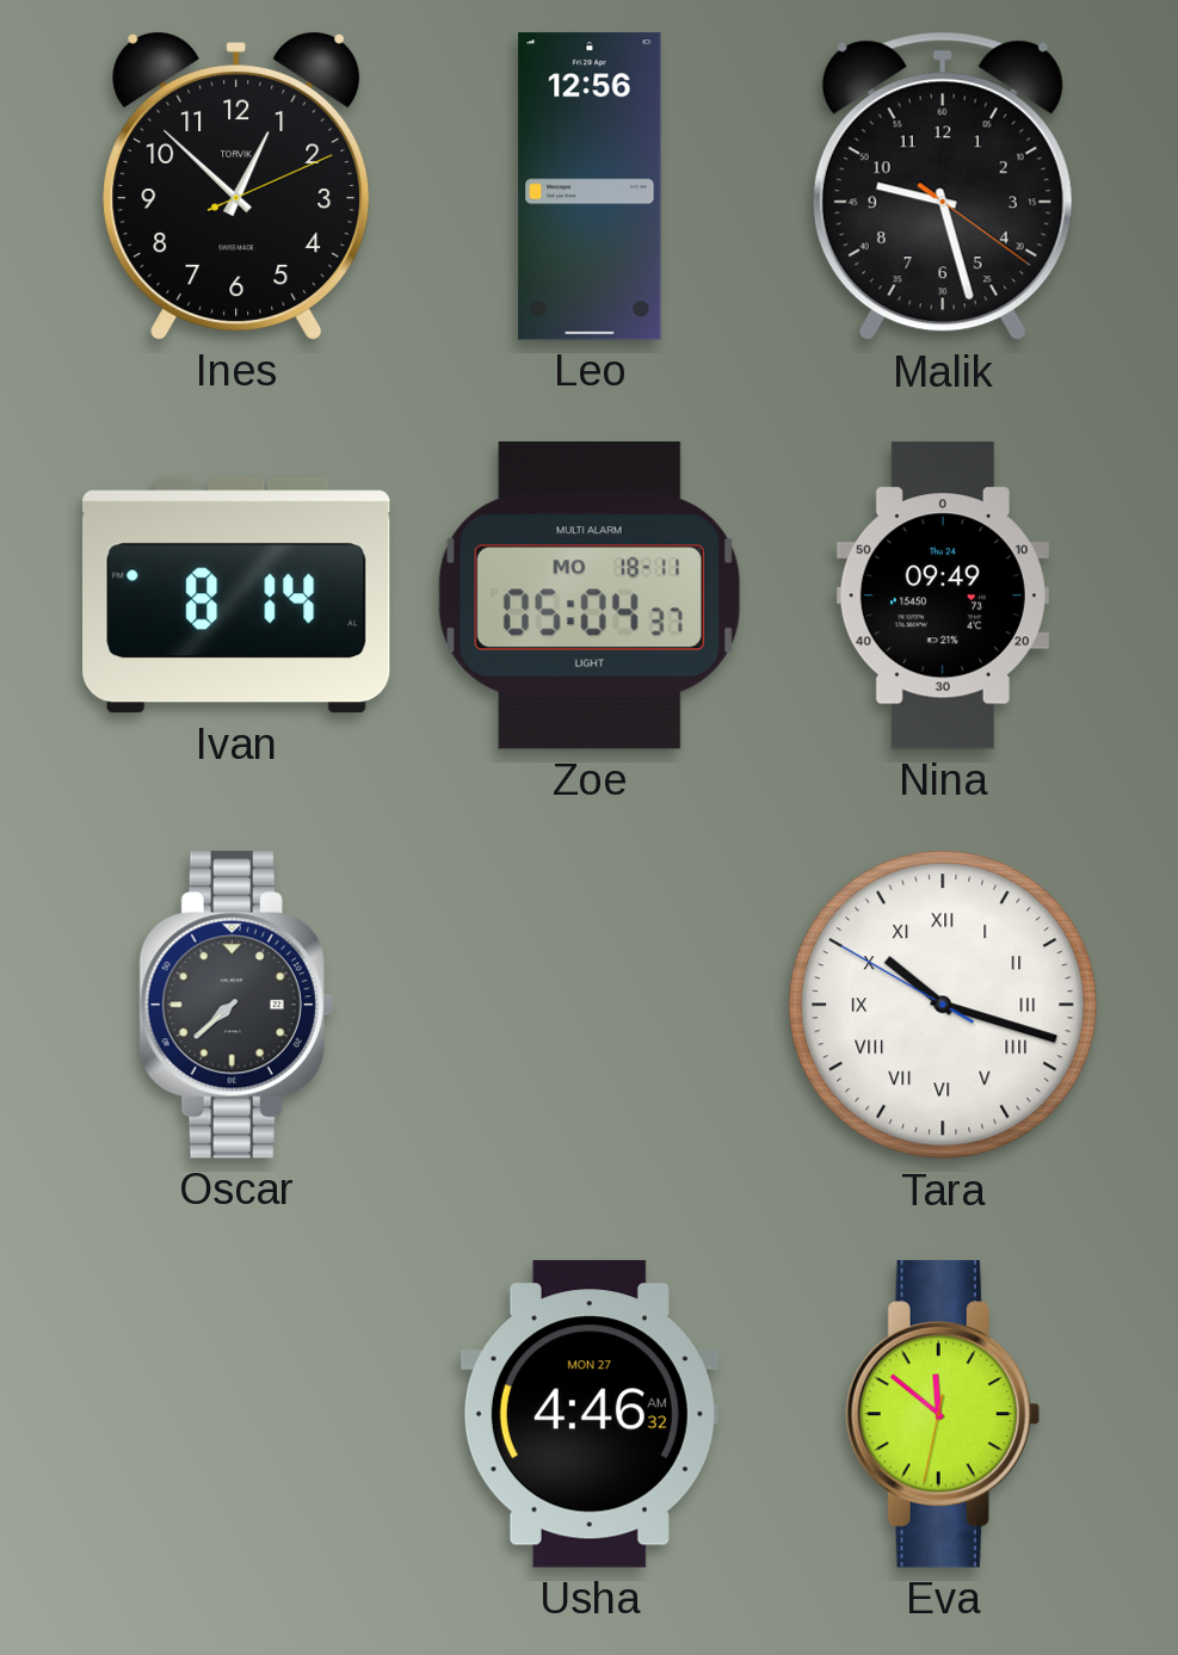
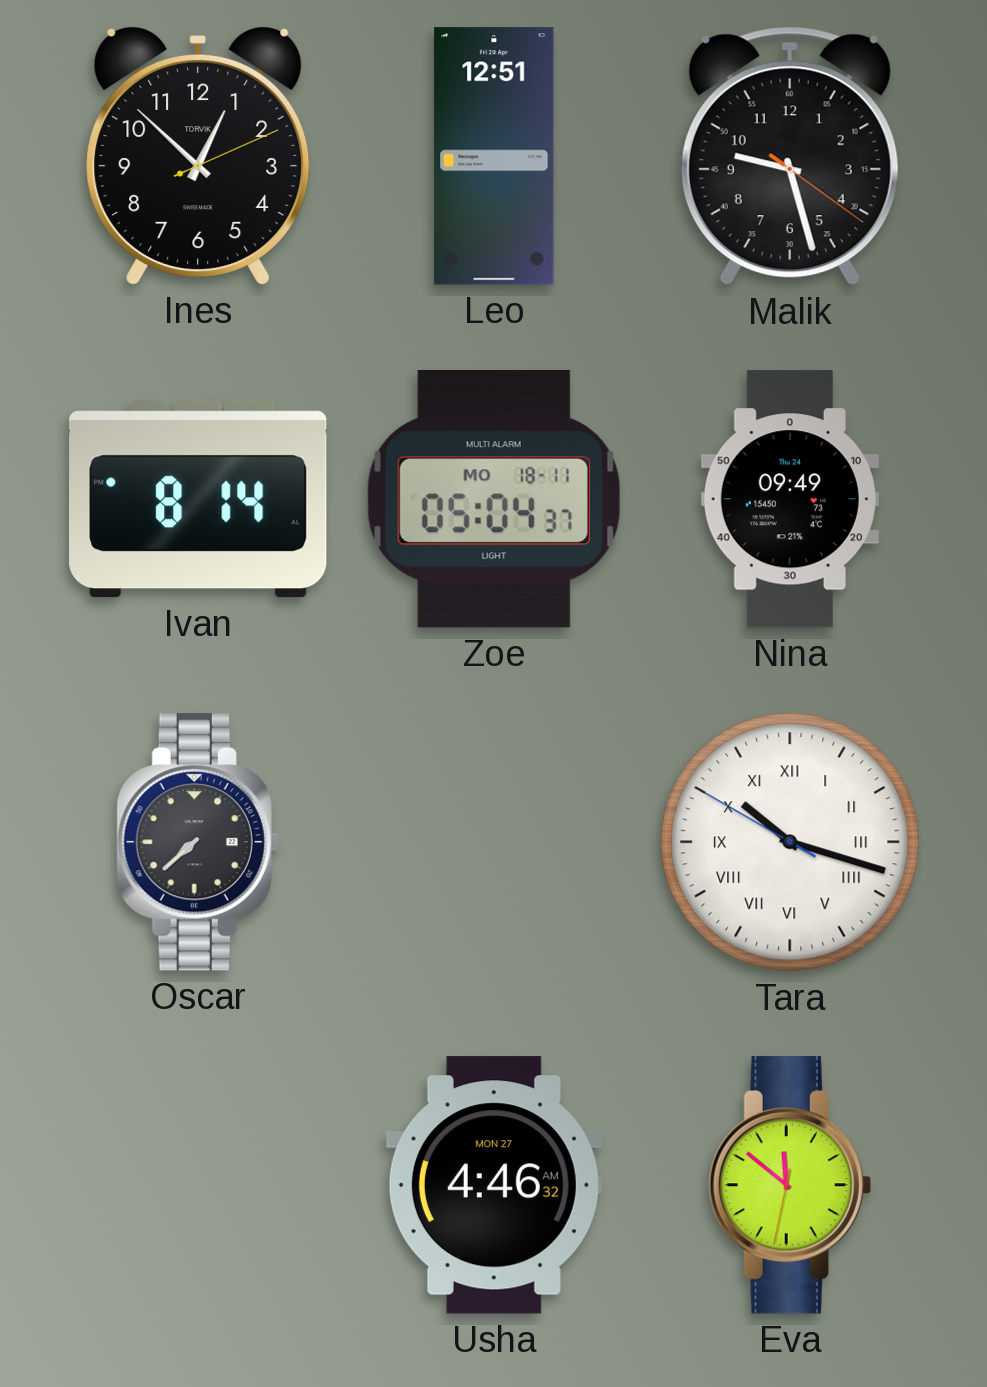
Leo: 12:56 -> 12:51 (494, 156)
